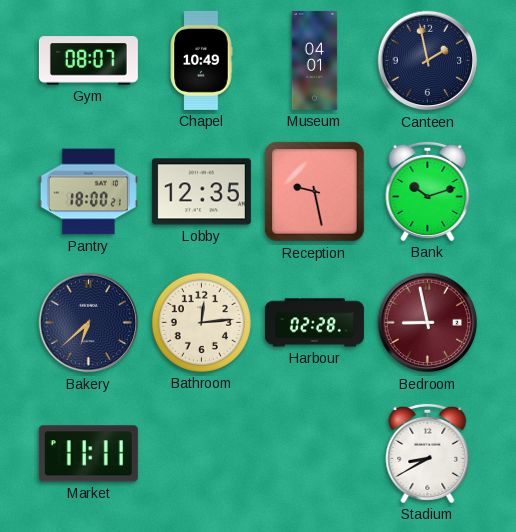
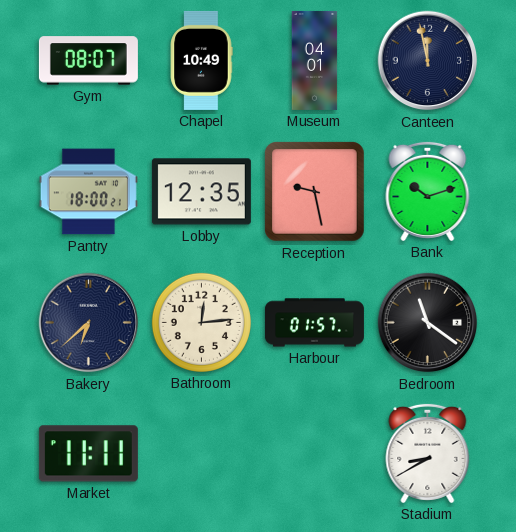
Canteen: 1:58 -> 11:58 (428, 61)
Harbour: 02:28 -> 01:57 (314, 323)
Bedroom: 8:58 -> 11:21 (428, 323)
Bedroom dial: burgundy -> black (428, 323)
